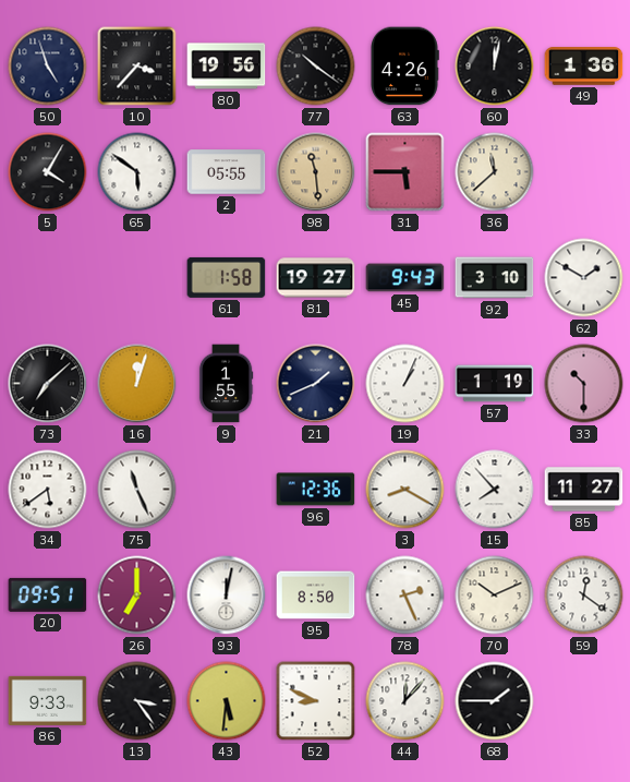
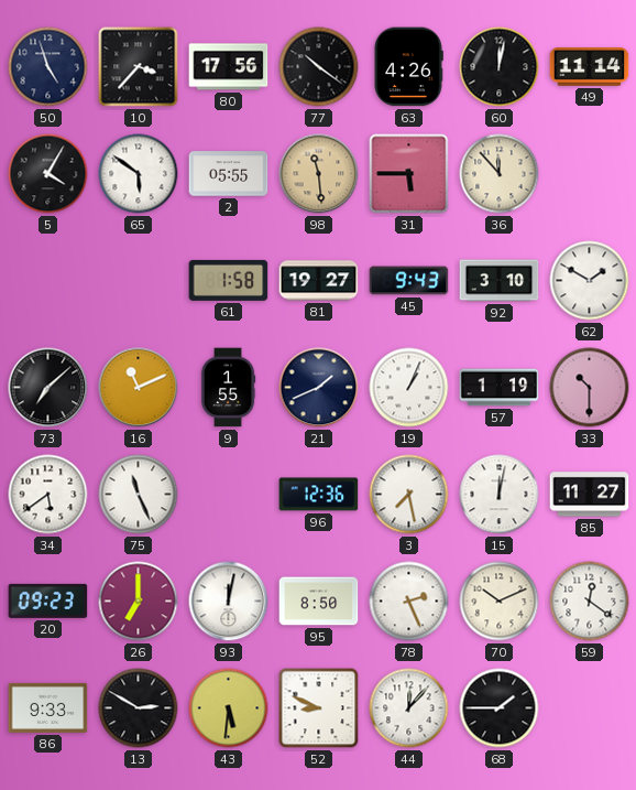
80: 19:56 -> 17:56 (229, 67)
49: 1:36 -> 11:14 (590, 67)
36: 11:38 -> 11:53 (500, 174)
16: 12:03 -> 11:11 (139, 388)
3: 8:20 -> 7:28 (409, 495)
15: 7:53 -> 12:02 (500, 495)
20: 09:51 -> 09:23 (48, 600)
13: 3:24 -> 2:50 (139, 708)
